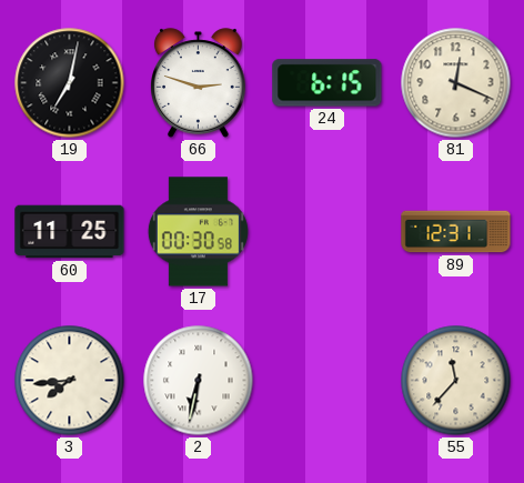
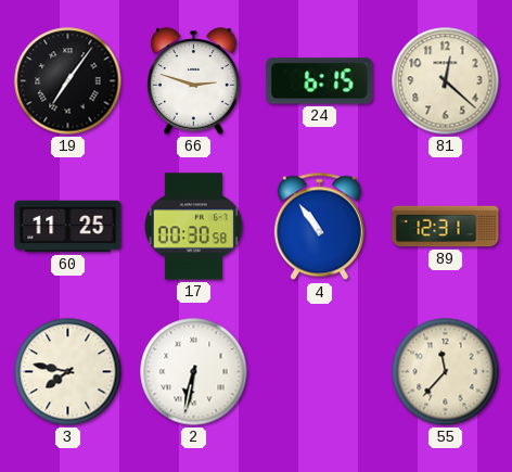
19: 7:02 -> 7:06 (68, 81)
81: 12:19 -> 12:22 (446, 81)
4: none -> 10:54 (319, 227)
3: 7:44 -> 7:47 (68, 372)
